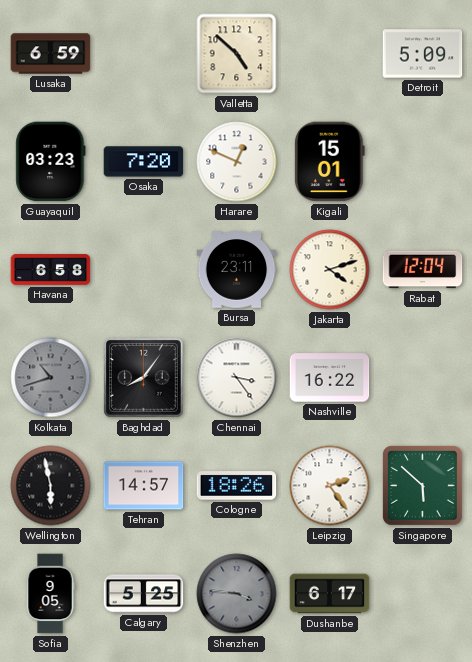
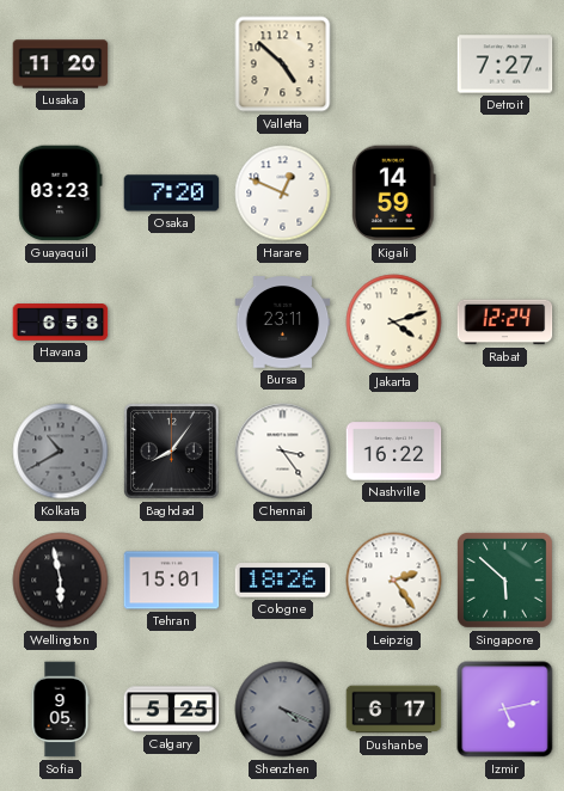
Lusaka: 6:59 -> 11:20 (61, 65)
Detroit: 5:09 -> 7:27 (505, 65)
Kigali: 15:01 -> 14:59 (394, 194)
Rabat: 12:04 -> 12:24 (505, 323)
Kolkata: 10:42 -> 10:40 (61, 452)
Tehran: 14:57 -> 15:01 (172, 581)
Shenzhen: 3:46 -> 4:19 (283, 710)
Izmir: none -> 5:13 (505, 710)
